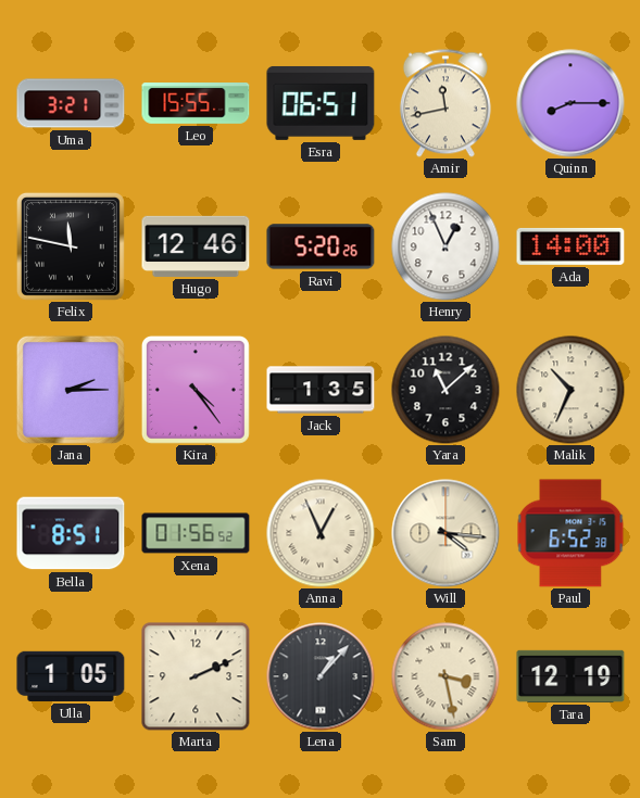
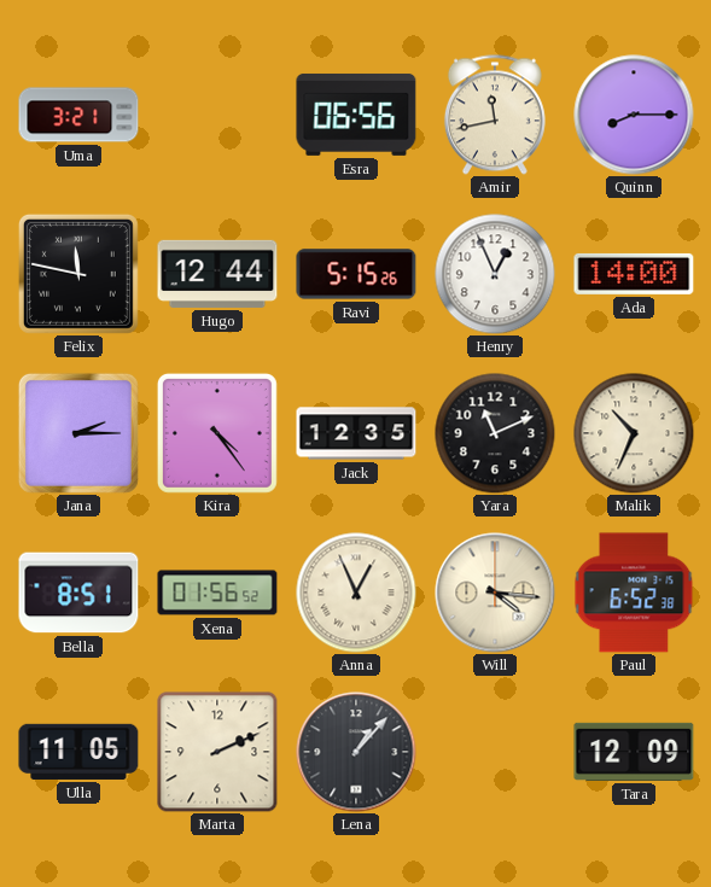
Leo: 15:55 -> none (196, 104)
Esra: 06:51 -> 06:56 (356, 115)
Hugo: 12:46 -> 12:44 (217, 274)
Ravi: 5:20 -> 5:15 (356, 274)
Jack: 1:35 -> 12:35 (356, 433)
Yara: 11:08 -> 11:11 (495, 433)
Ulla: 1:05 -> 11:05 (78, 752)
Sam: 3:28 -> none (446, 676)
Tara: 12:19 -> 12:09 (634, 752)
